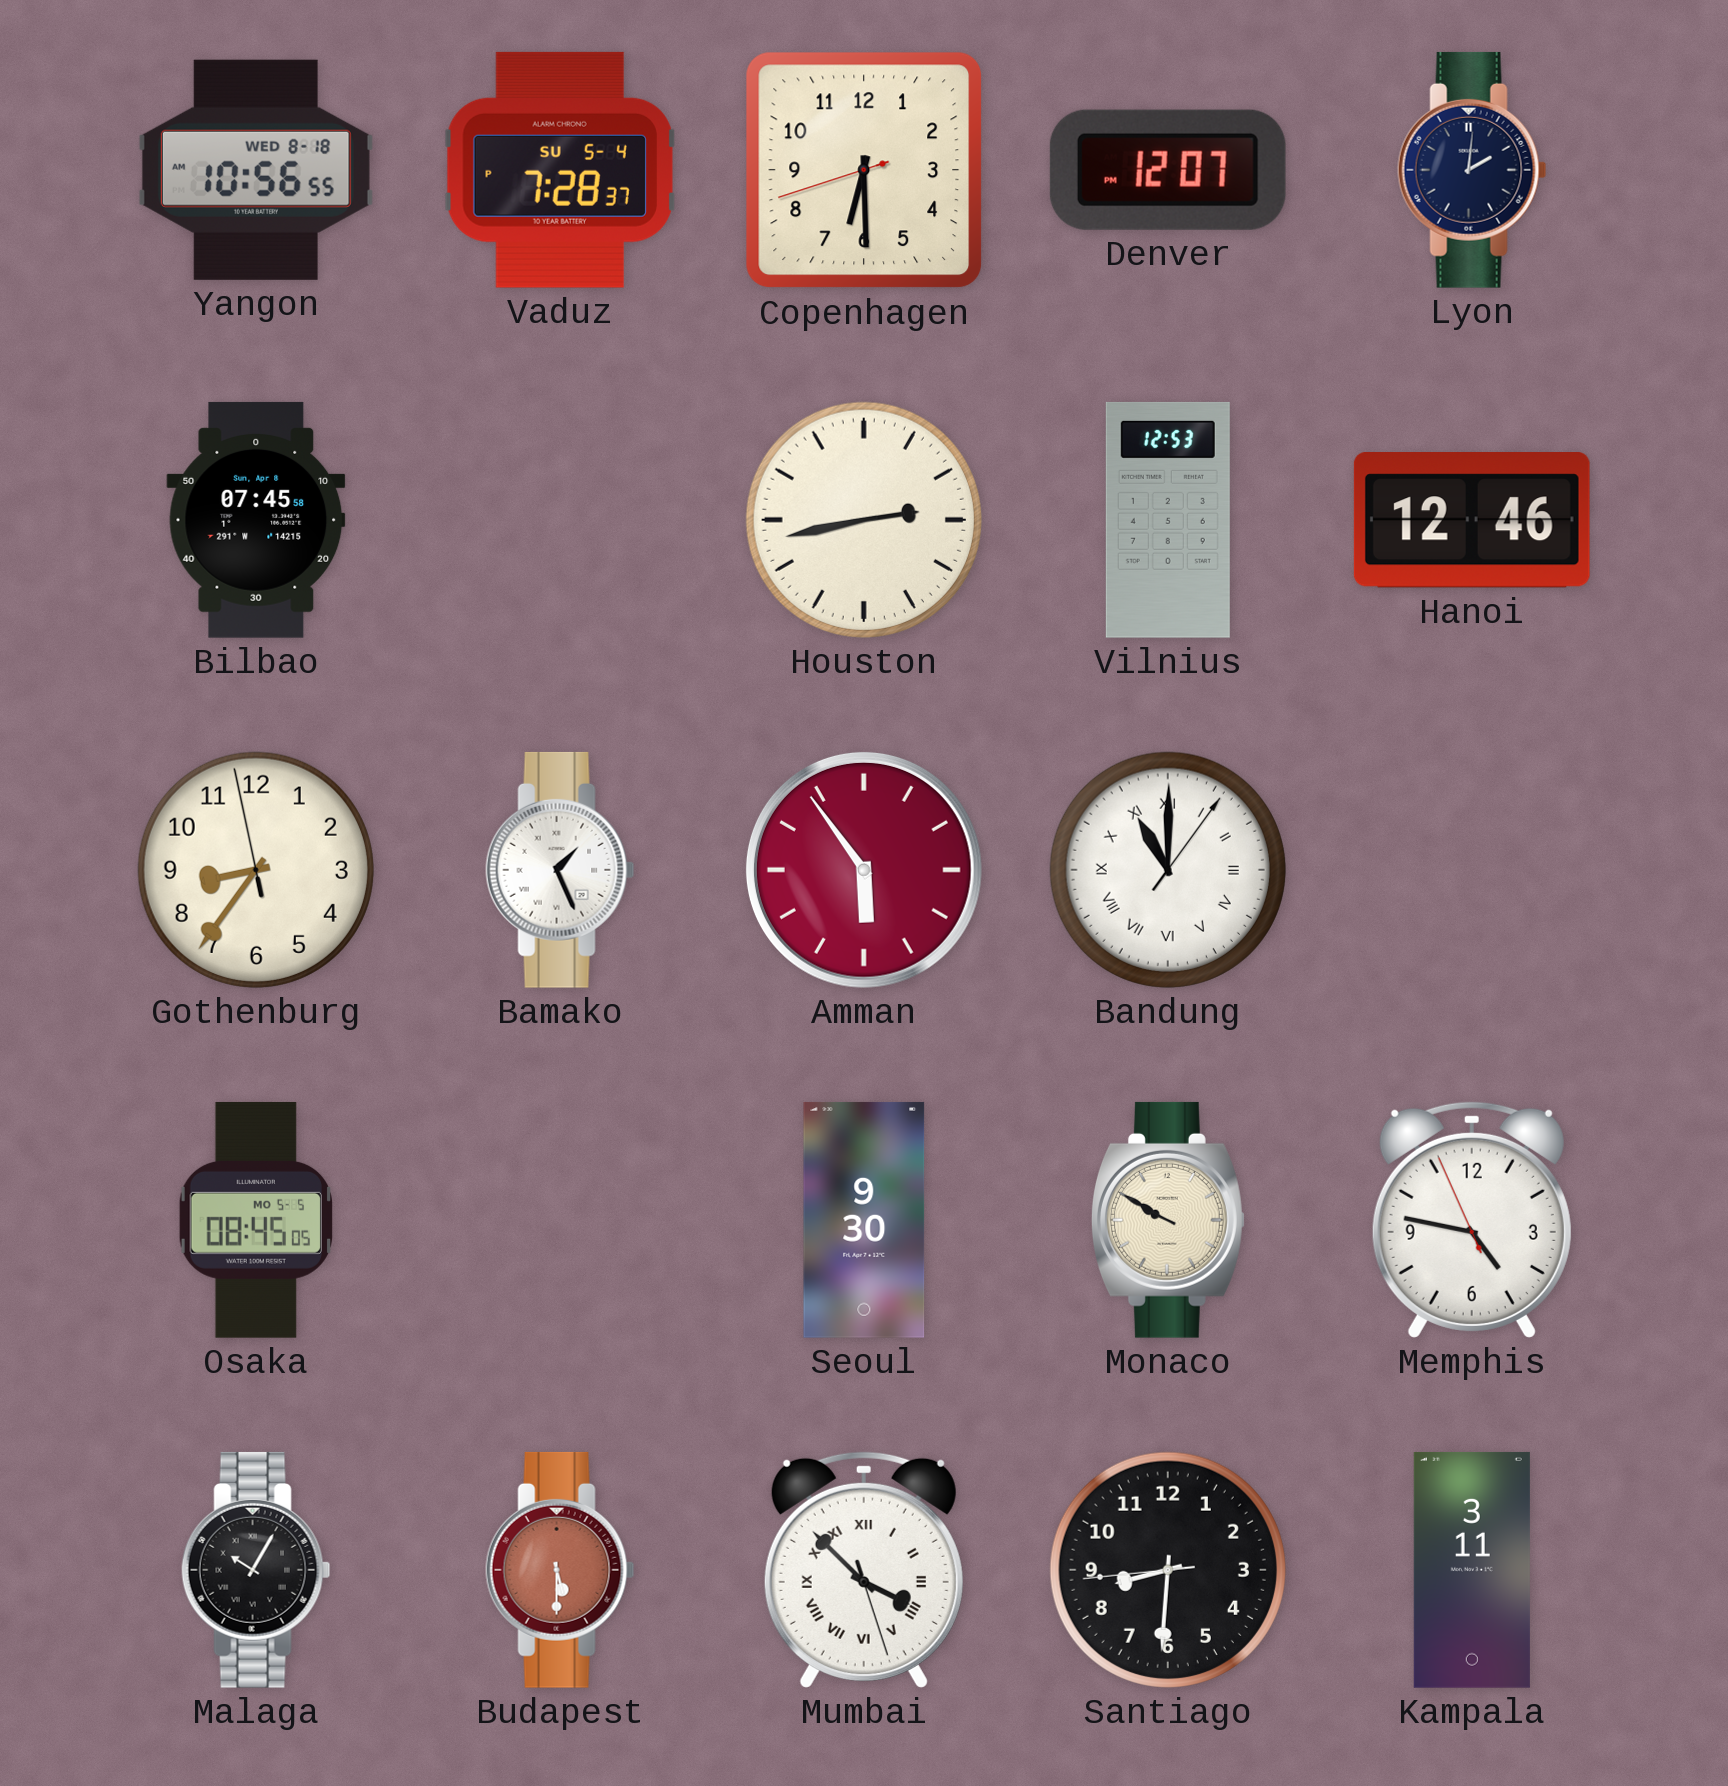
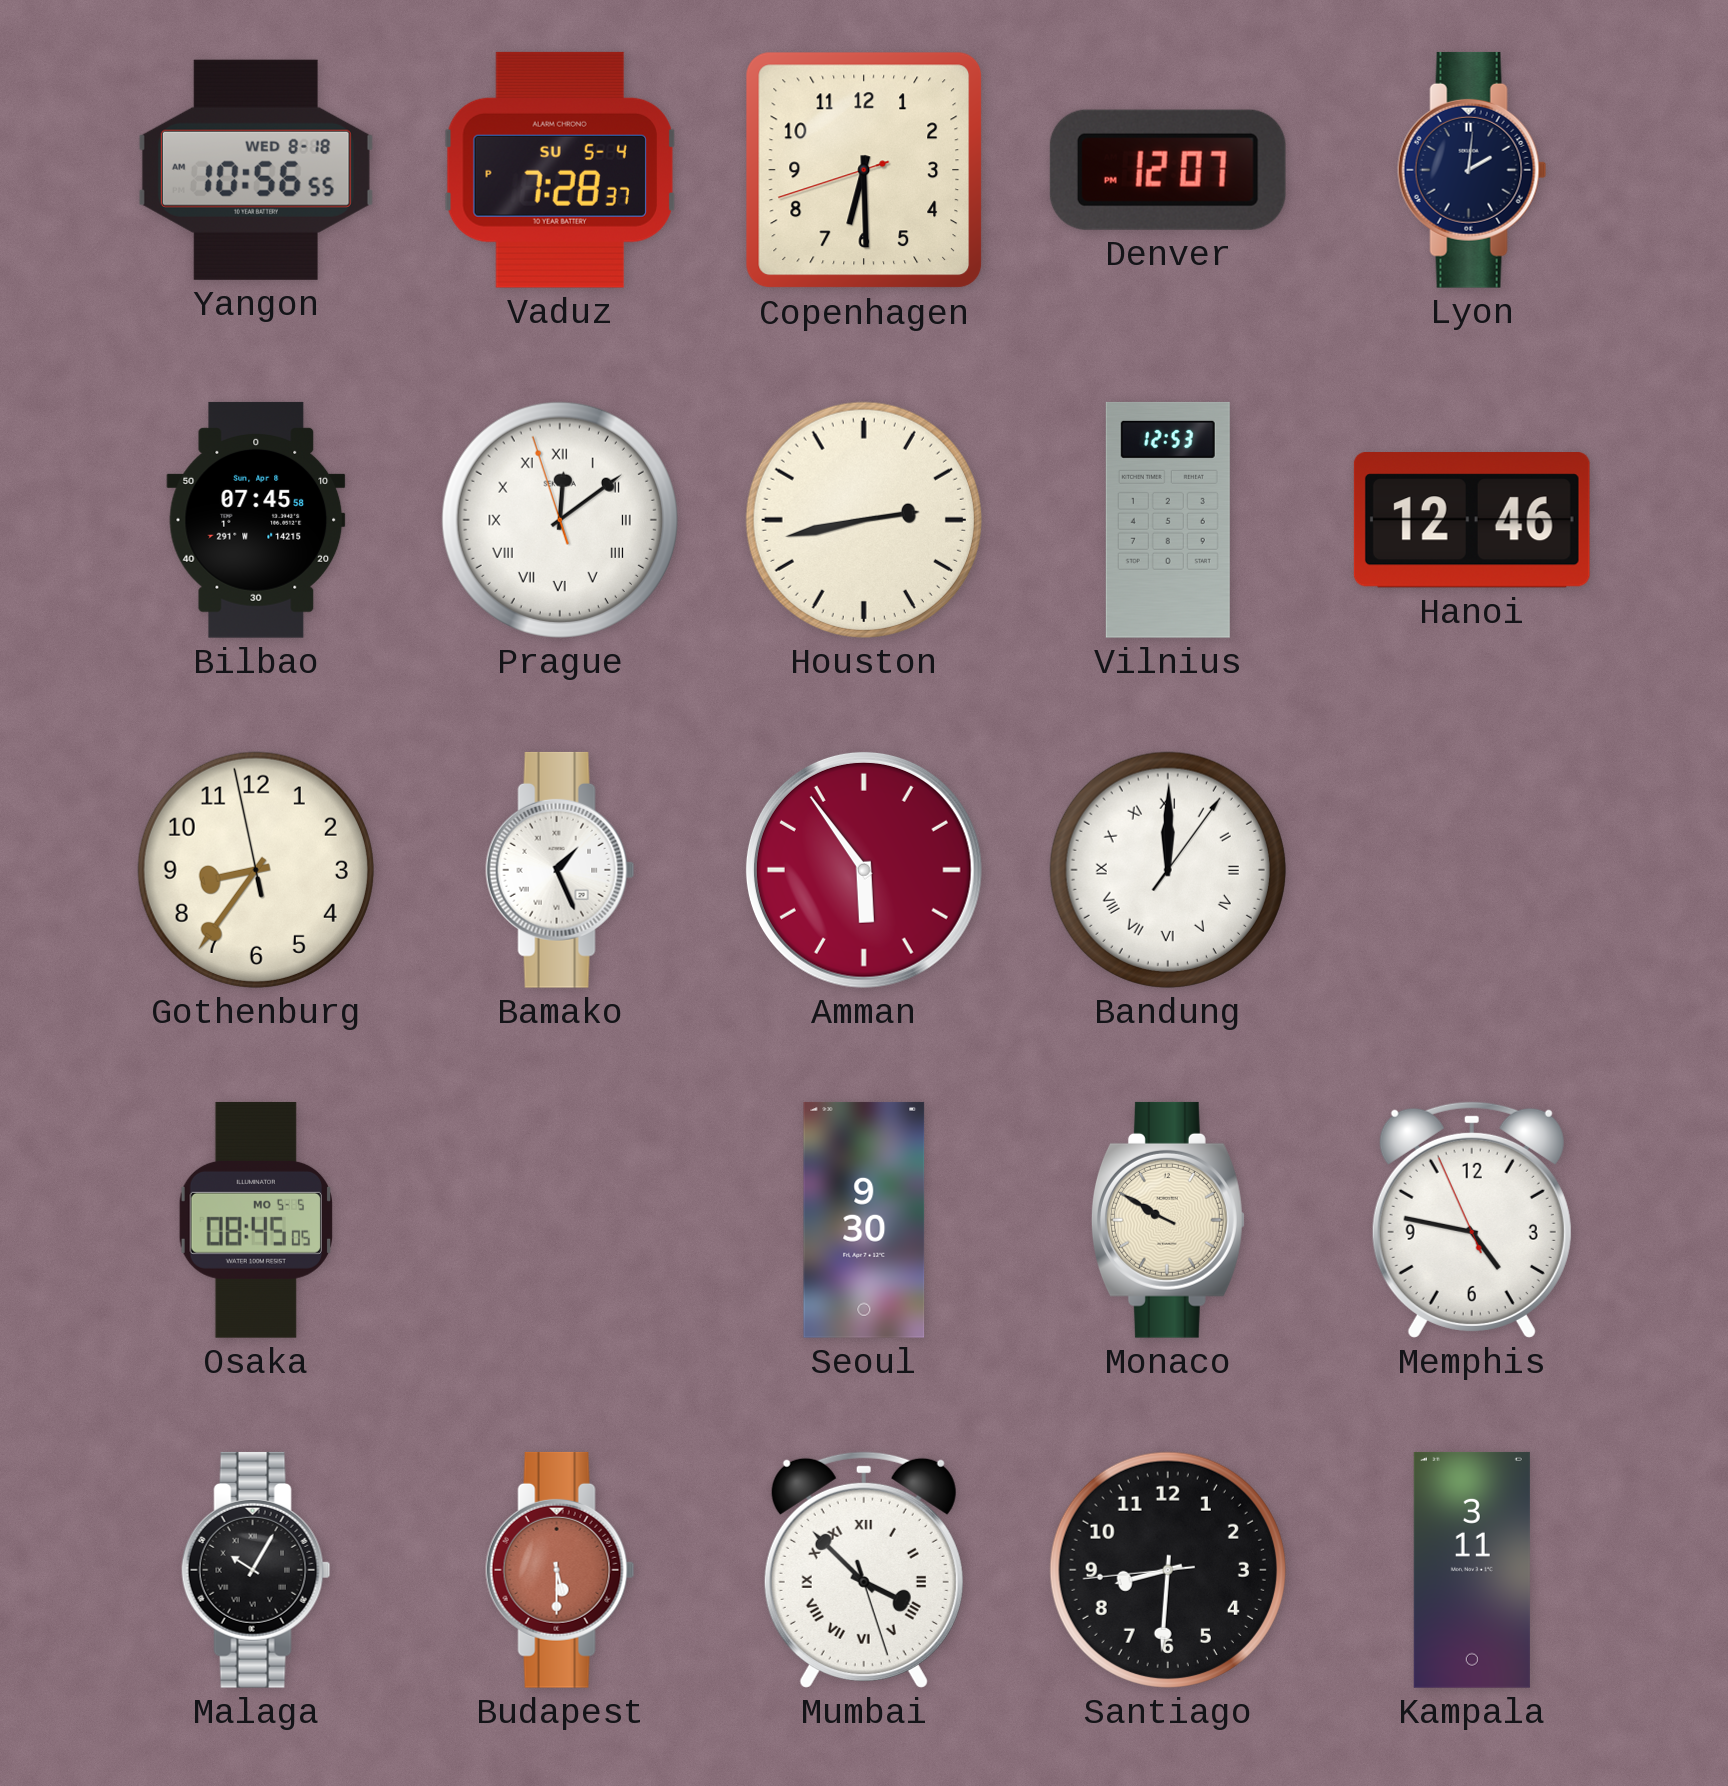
Prague: none -> 12:08 (560, 520)
Bandung: 11:00 -> 12:00 (1168, 870)
